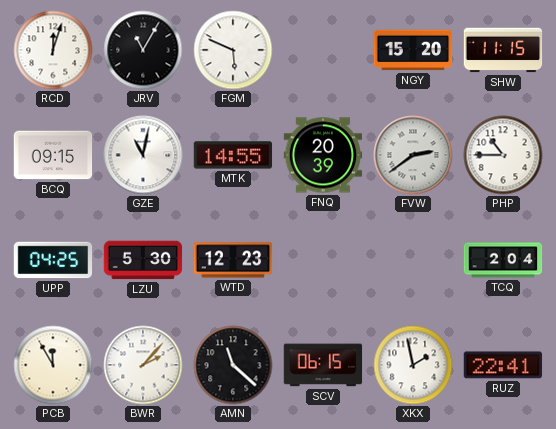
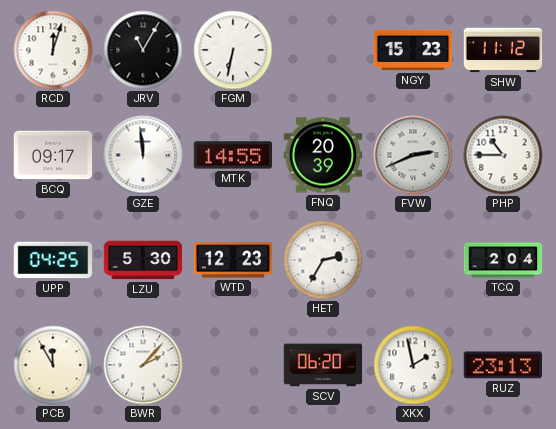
FGM: 5:49 -> 6:32 (233, 50)
NGY: 15:20 -> 15:23 (413, 50)
SHW: 11:15 -> 11:12 (503, 50)
BCQ: 09:15 -> 09:17 (53, 155)
GZE: 11:02 -> 11:59 (143, 155)
FVW: 2:39 -> 2:41 (413, 155)
HET: none -> 2:35 (323, 260)
AMN: 11:22 -> none (233, 365)
SCV: 06:15 -> 06:20 (323, 365)
RUZ: 22:41 -> 23:13 (503, 365)
